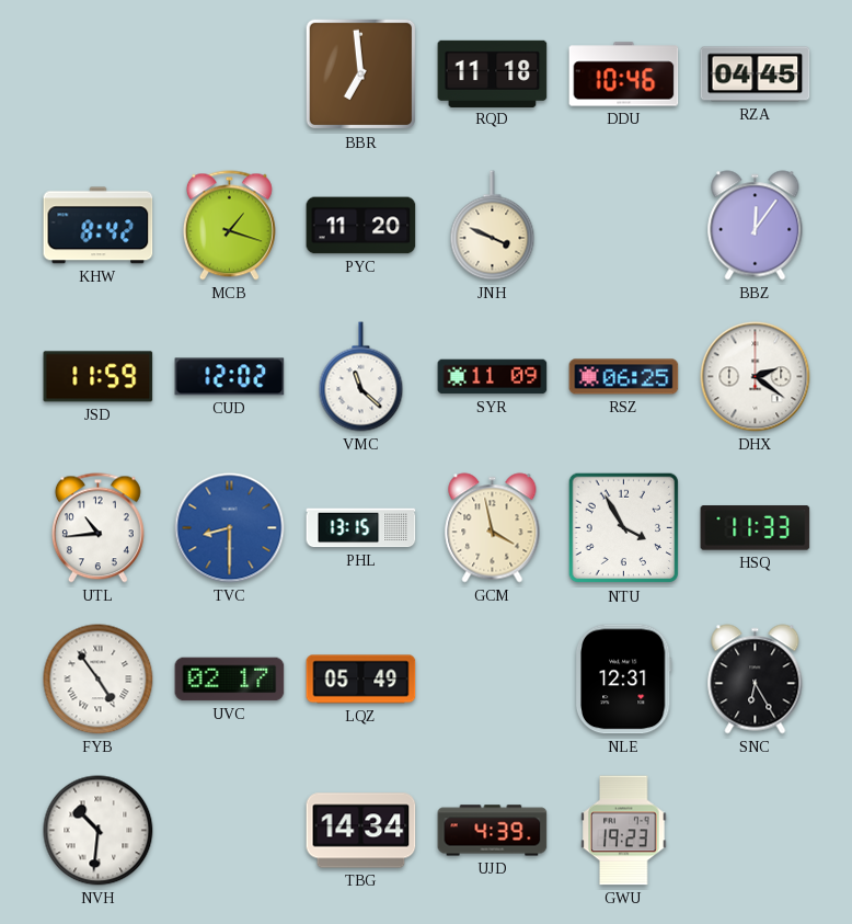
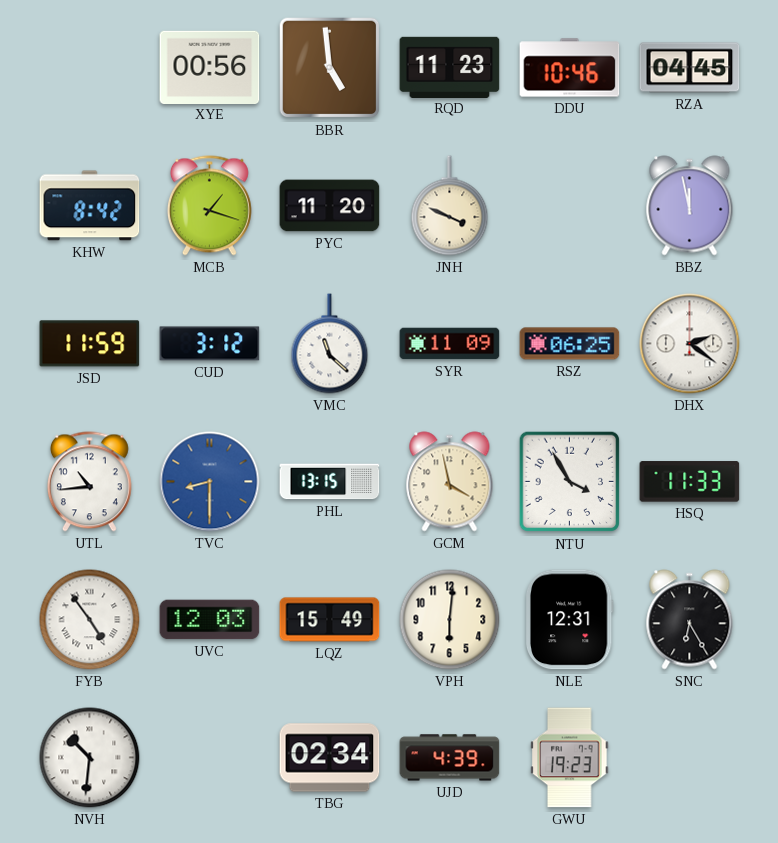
XYE: none -> 00:56 (210, 67)
BBR: 6:59 -> 4:59 (330, 68)
RQD: 11:18 -> 11:23 (450, 67)
BBZ: 12:06 -> 11:58 (690, 206)
CUD: 12:02 -> 3:12 (210, 344)
UVC: 02:17 -> 12:03 (210, 620)
LQZ: 05:49 -> 15:49 (330, 620)
VPH: none -> 6:01 (450, 620)
TBG: 14:34 -> 02:34 (330, 758)
